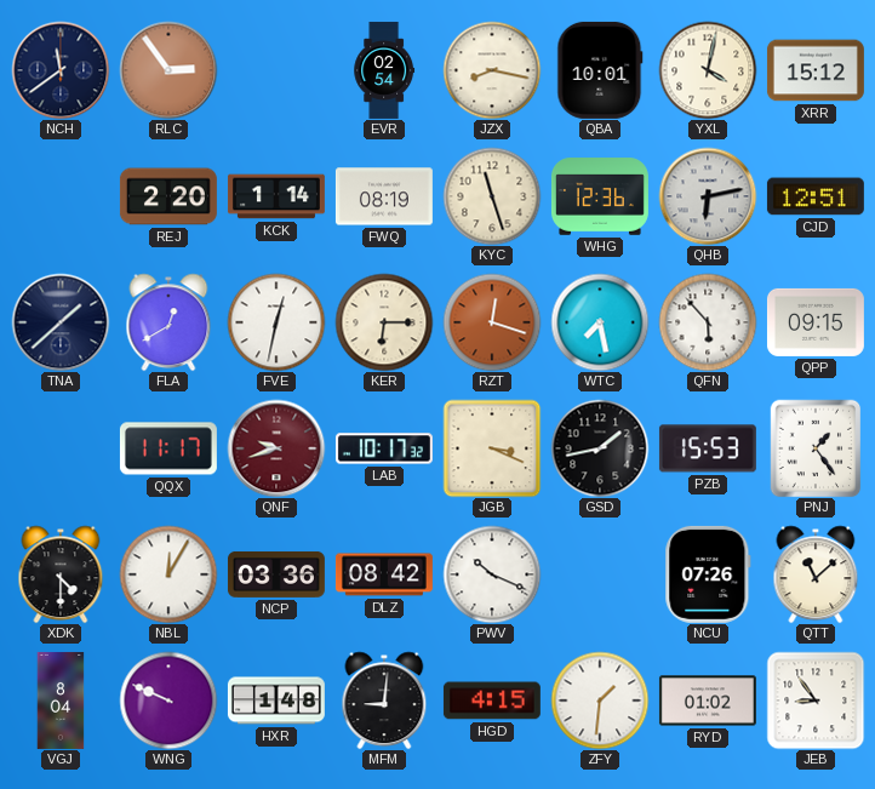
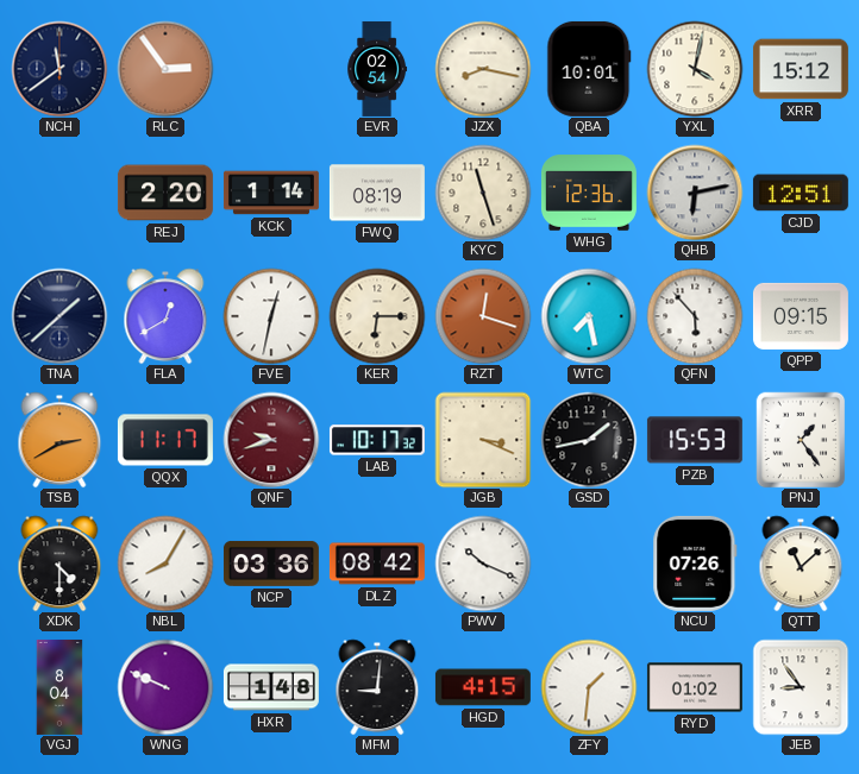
TSB: none -> 2:40 (59, 440)
NBL: 12:05 -> 8:05 (165, 564)
